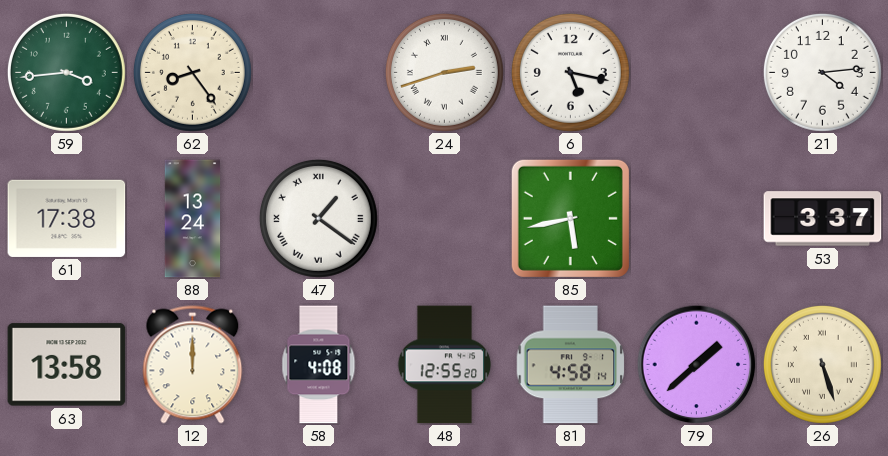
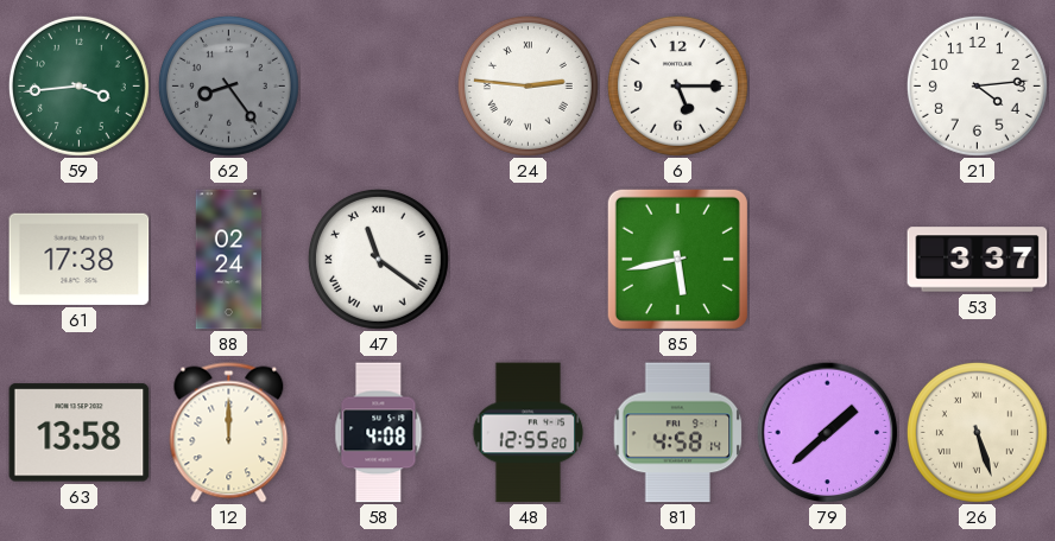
62 dial: cream -> grey (228, 85)
24: 2:42 -> 2:46 (527, 85)
6: 5:17 -> 5:15 (677, 85)
88: 13:24 -> 02:24 (229, 260)
47: 1:21 -> 11:21 (378, 259)
